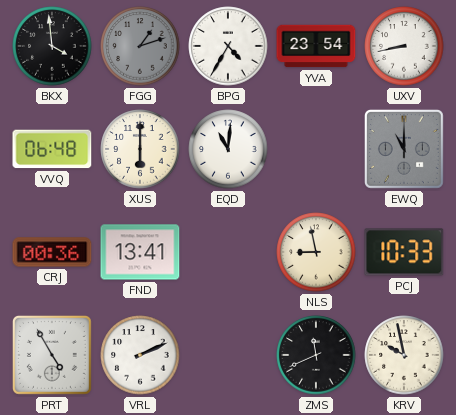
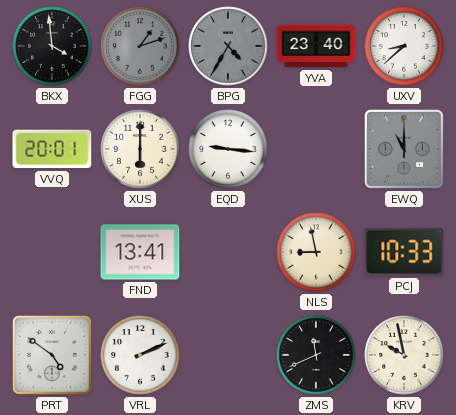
BPG dial: white -> grey (228, 46)
YVA: 23:54 -> 23:40 (316, 46)
UXV: 8:43 -> 8:38 (404, 46)
VVQ: 06:48 -> 20:01 (52, 149)
EQD: 11:01 -> 9:16 (228, 149)
CRJ: 00:36 -> none (52, 252)
PRT: 4:55 -> 4:51 (52, 355)
